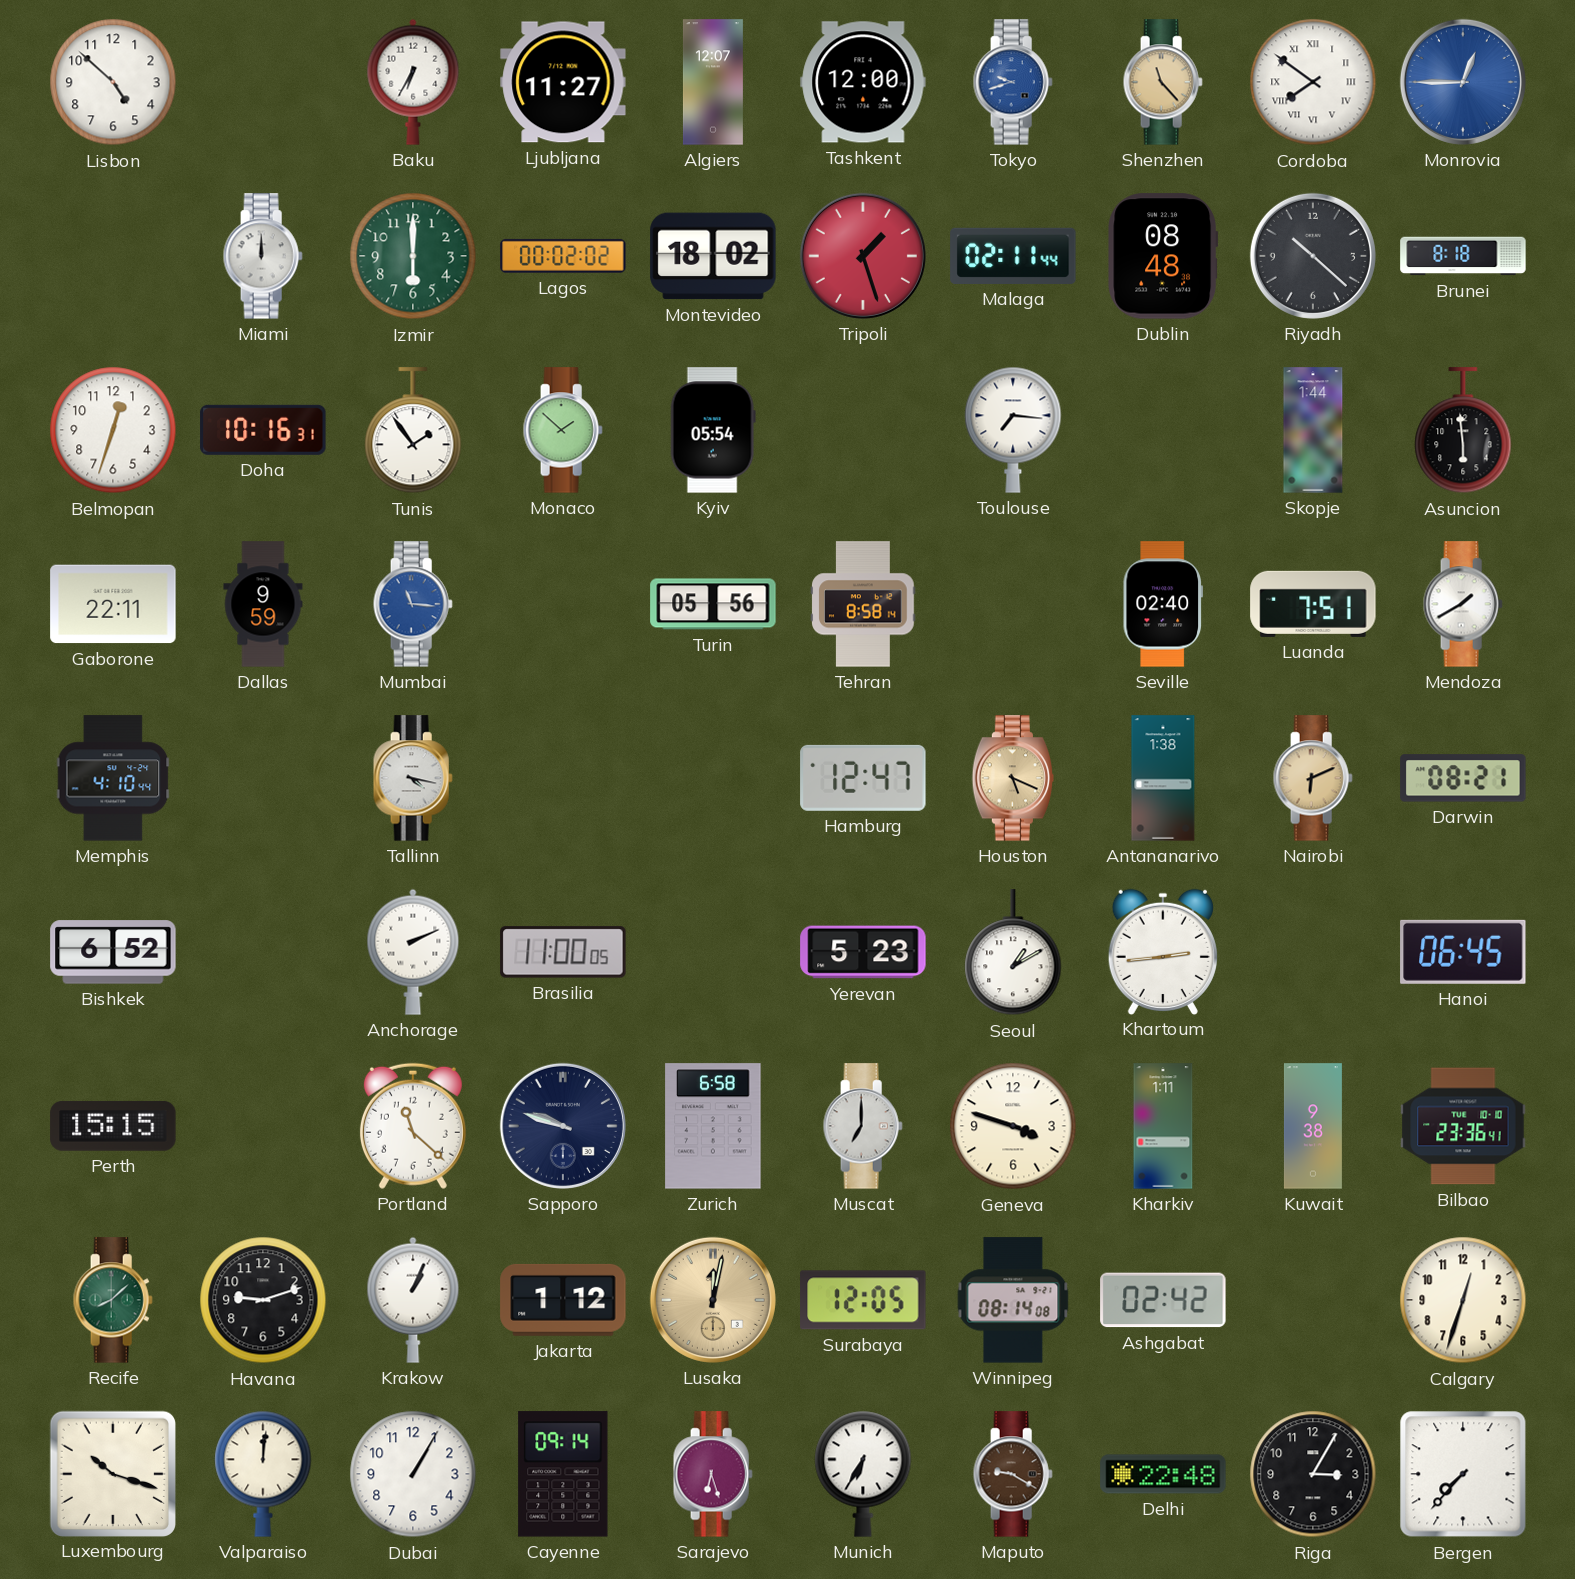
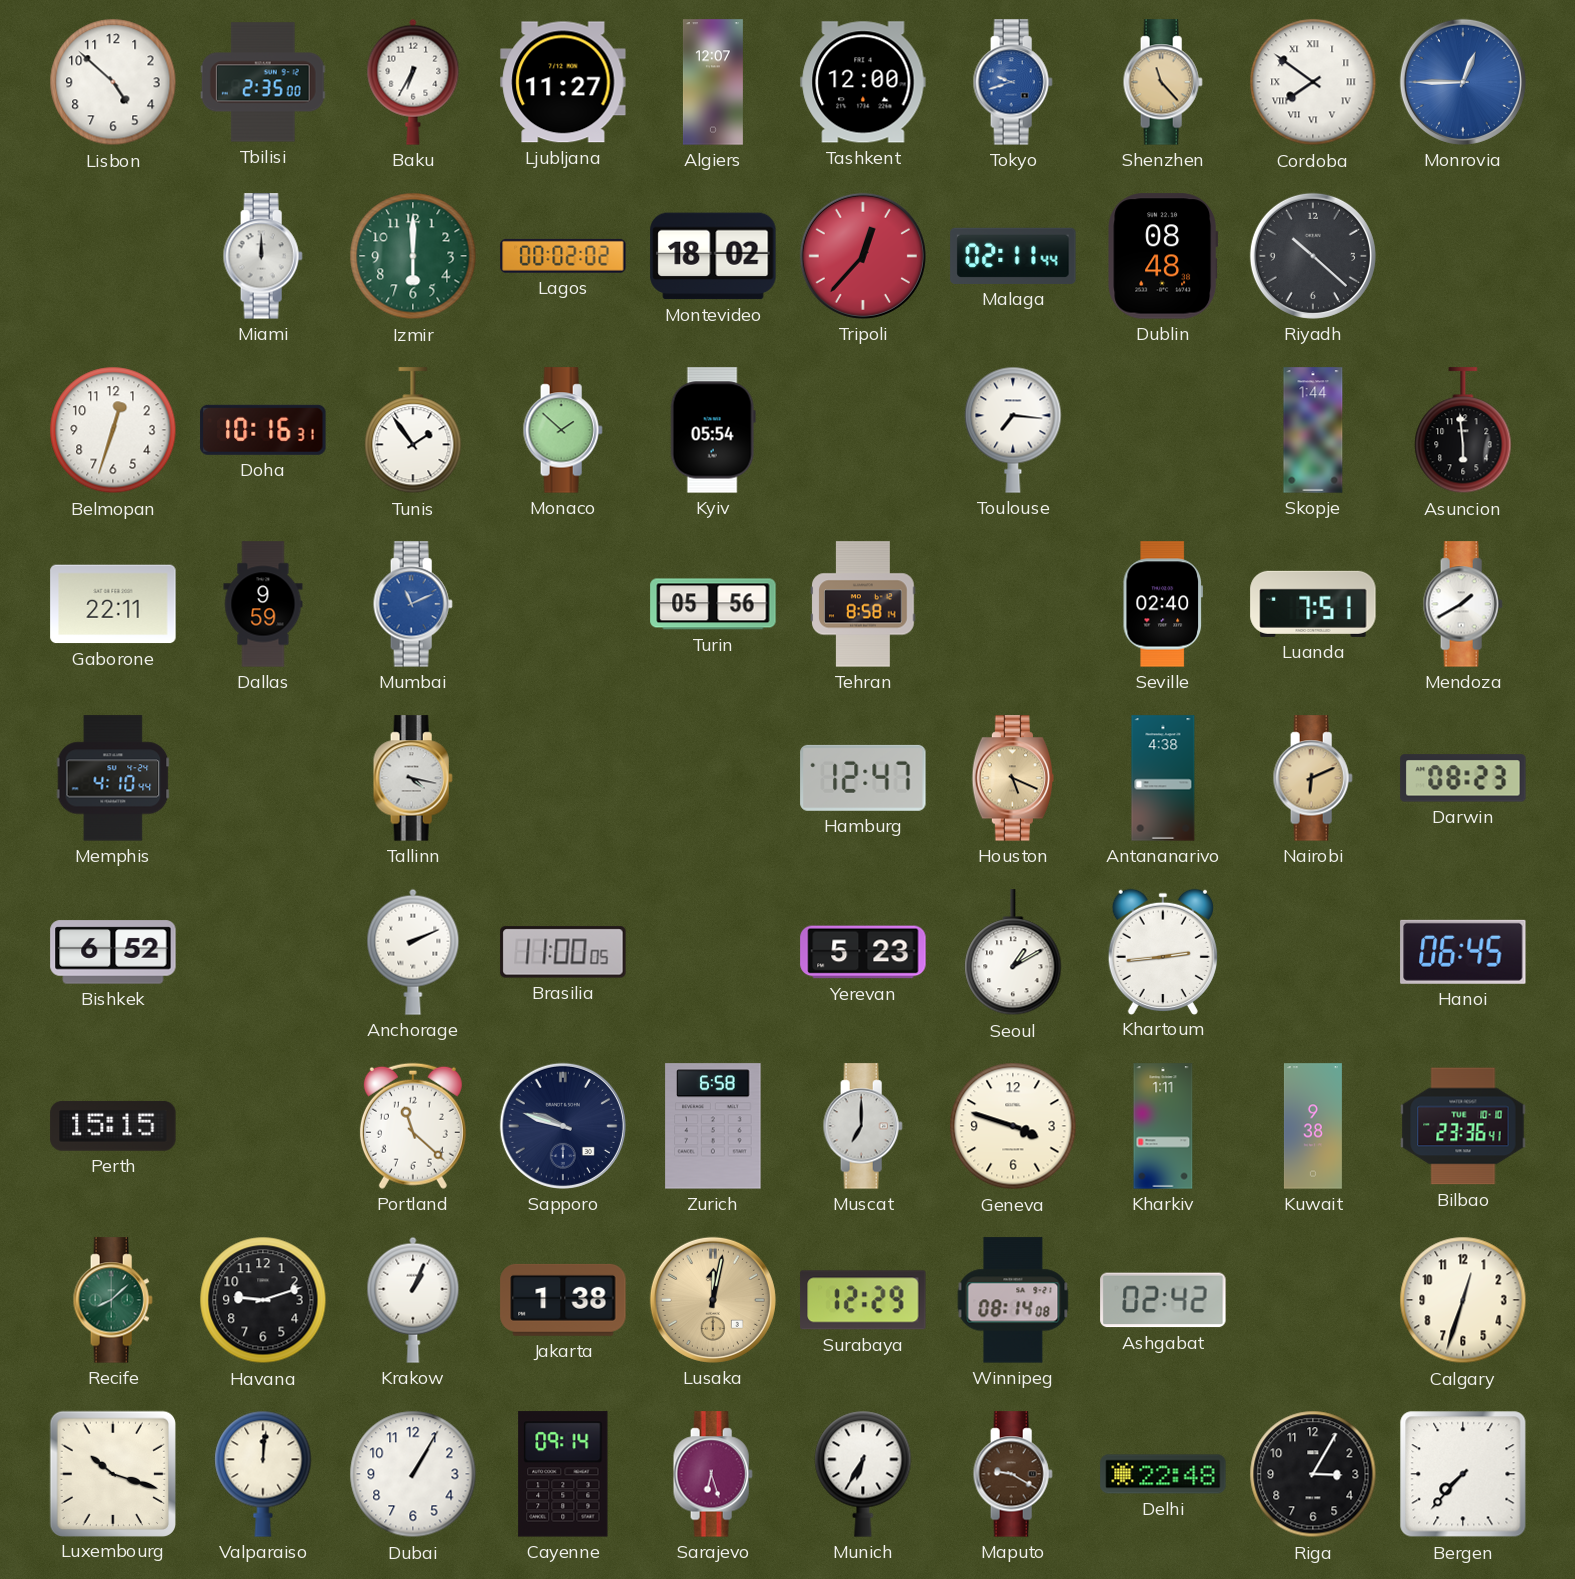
Tbilisi: none -> 2:35 (263, 82)
Tripoli: 1:27 -> 12:37 (863, 256)
Brunei: 8:18 -> none (1463, 256)
Mumbai: 11:16 -> 11:11 (413, 604)
Antananarivo: 1:38 -> 4:38 (1163, 778)
Darwin: 08:21 -> 08:23 (1463, 778)
Jakarta: 1:12 -> 1:38 (563, 1300)
Surabaya: 12:05 -> 12:29 (863, 1300)
